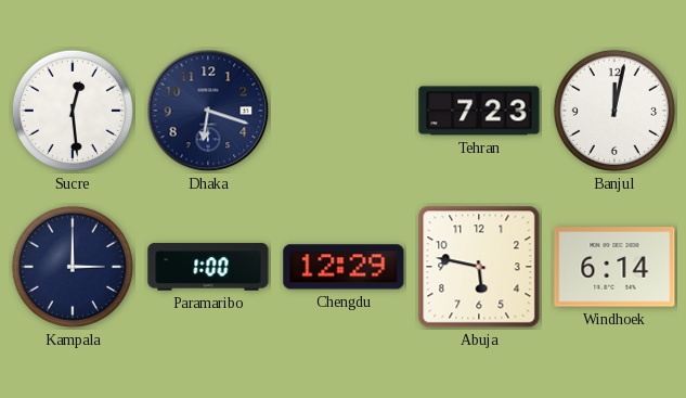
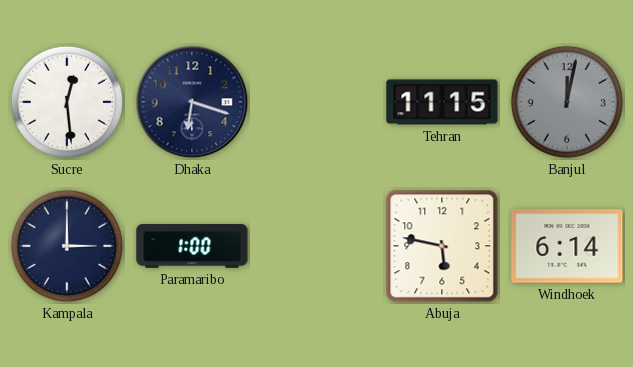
Tehran: 7:23 -> 11:15 (442, 102)
Banjul dial: white -> grey (567, 102)
Chengdu: 12:29 -> none (344, 267)
